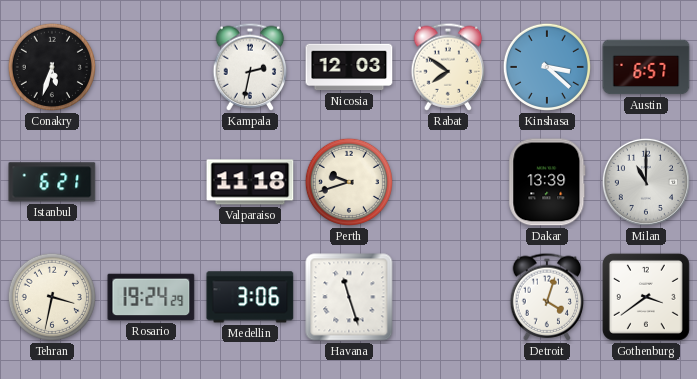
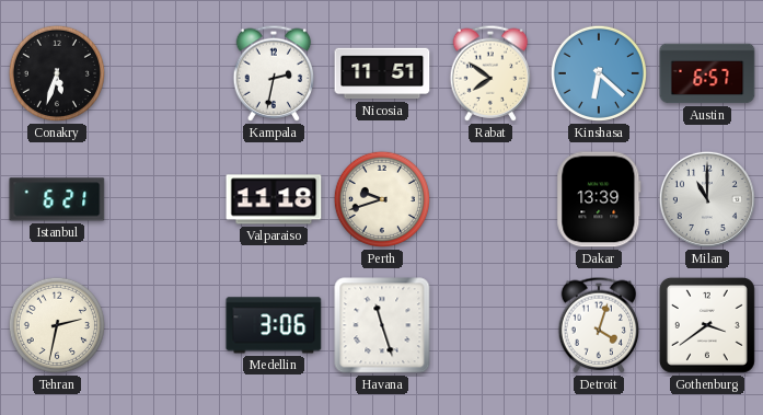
Nicosia: 12:03 -> 11:51 (382, 73)
Kinshasa: 3:22 -> 6:22 (599, 73)
Tehran: 3:32 -> 2:32 (57, 325)
Rosario: 19:24 -> none (151, 297)
